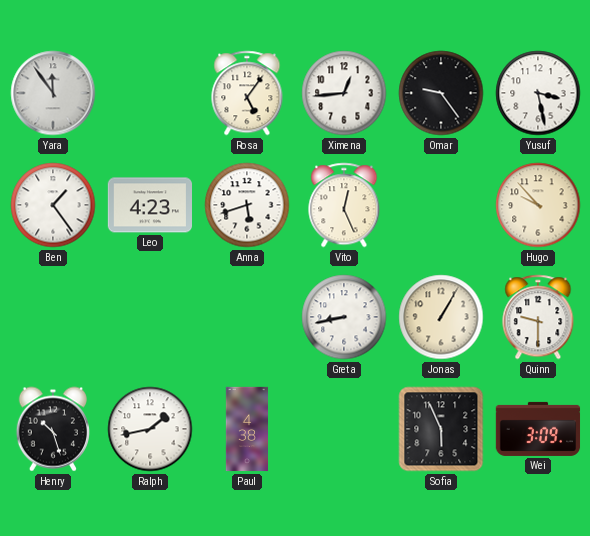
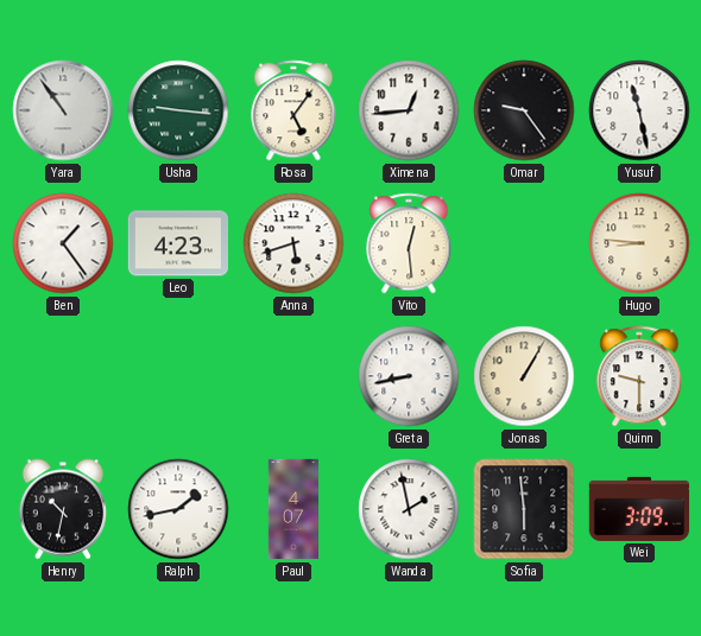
Yara: 11:54 -> 10:54 (63, 110)
Usha: none -> 9:16 (178, 110)
Yusuf: 3:28 -> 11:28 (639, 110)
Vito: 12:26 -> 12:29 (409, 243)
Hugo: 9:53 -> 8:46 (639, 243)
Henry: 10:27 -> 10:32 (63, 509)
Paul: 4:38 -> 4:07 (293, 509)
Wanda: none -> 1:58 (409, 509)
Sofia: 5:56 -> 5:59 (524, 509)
